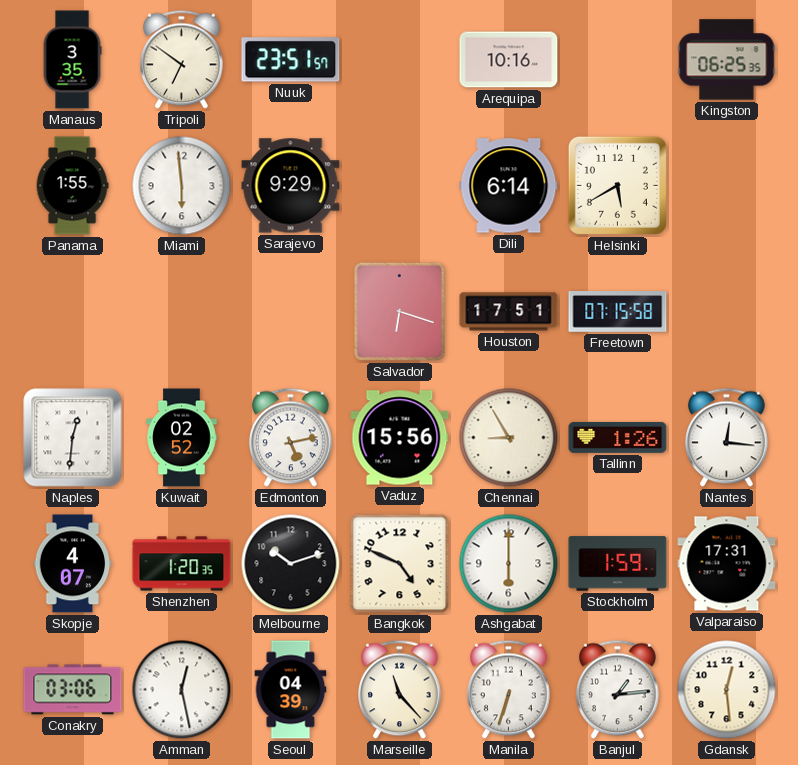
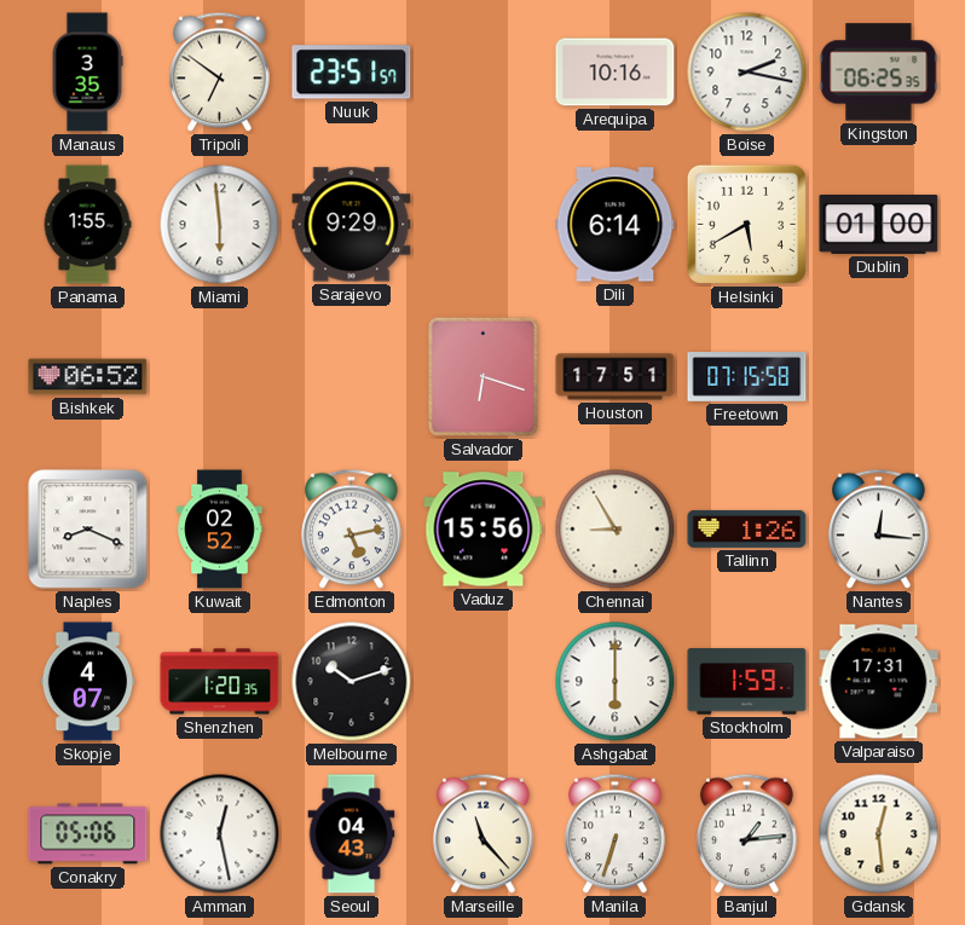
Boise: none -> 2:17 (747, 73)
Dublin: none -> 01:00 (879, 225)
Bishkek: none -> 06:52 (88, 377)
Naples: 12:31 -> 8:19 (88, 530)
Bangkok: 4:49 -> none (400, 564)
Conakry: 03:06 -> 05:06 (88, 834)
Seoul: 04:39 -> 04:43 (352, 834)
